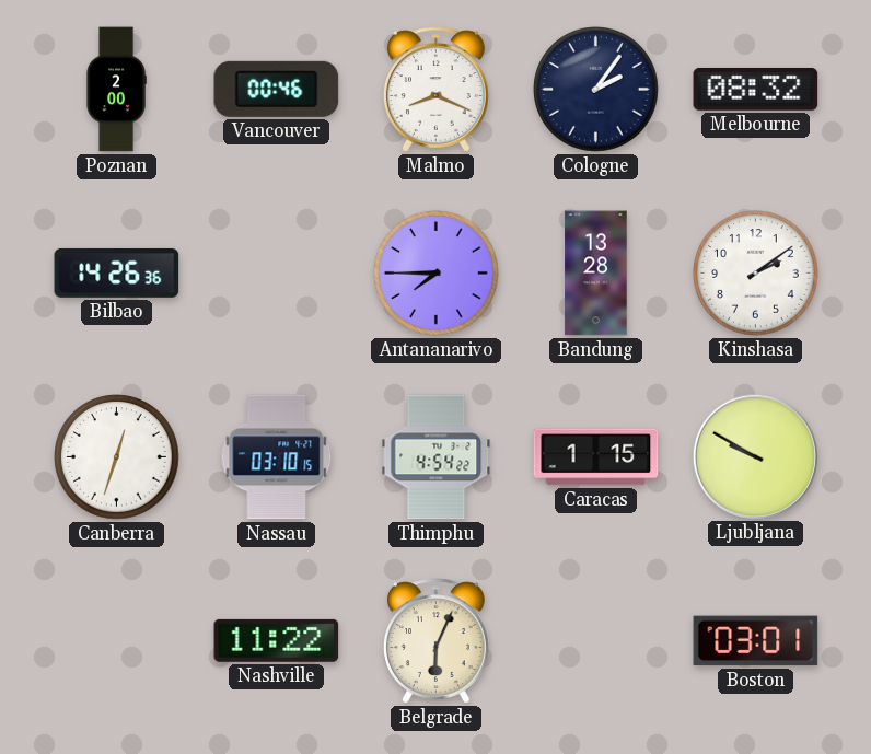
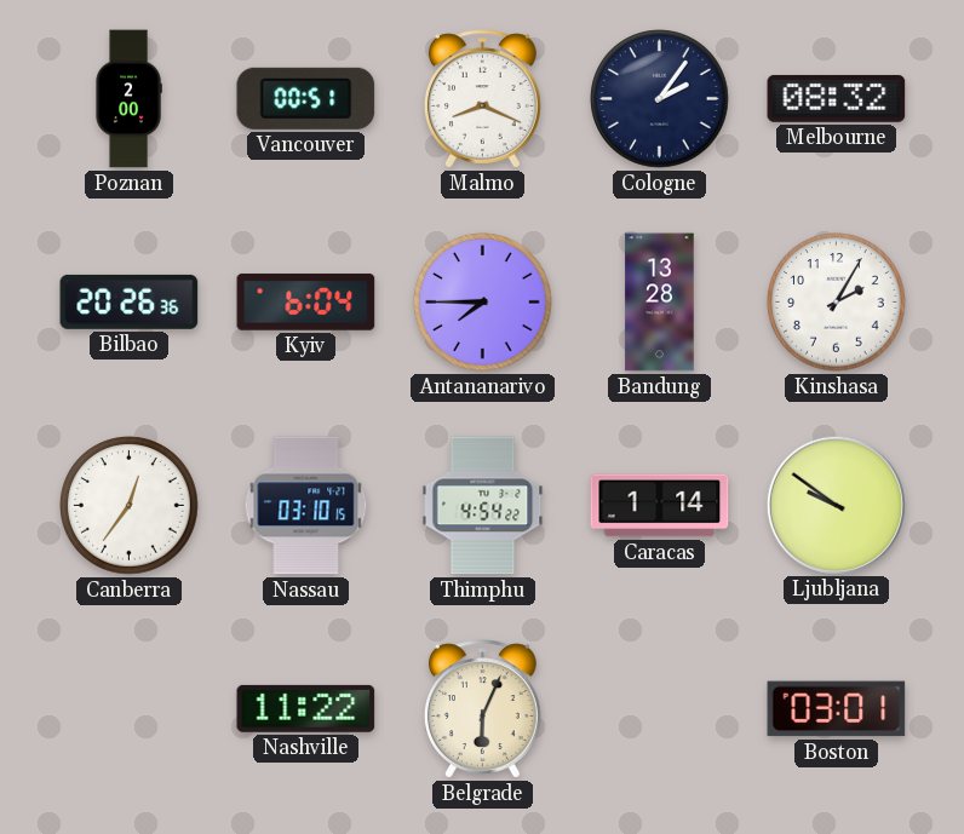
Vancouver: 00:46 -> 00:51 (306, 98)
Bilbao: 14:26 -> 20:26 (130, 301)
Kyiv: none -> 6:04 (306, 303)
Kinshasa: 2:09 -> 2:05 (837, 303)
Canberra: 12:33 -> 12:36 (130, 506)
Caracas: 1:15 -> 1:14 (660, 506)
Ljubljana: 9:50 -> 9:51 (836, 505)
